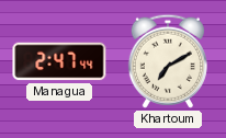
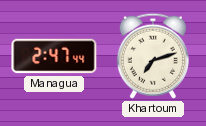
Khartoum: 7:10 -> 7:12 (153, 56)
